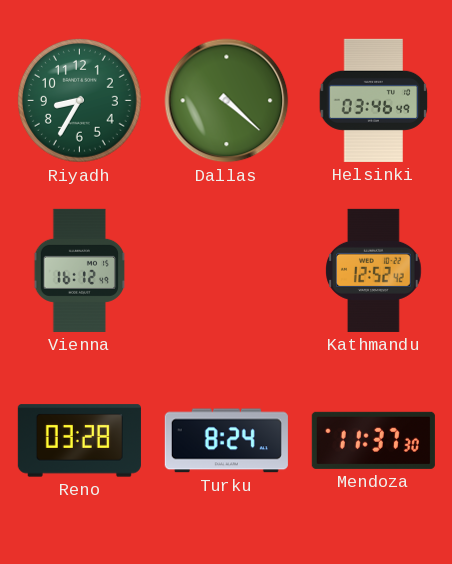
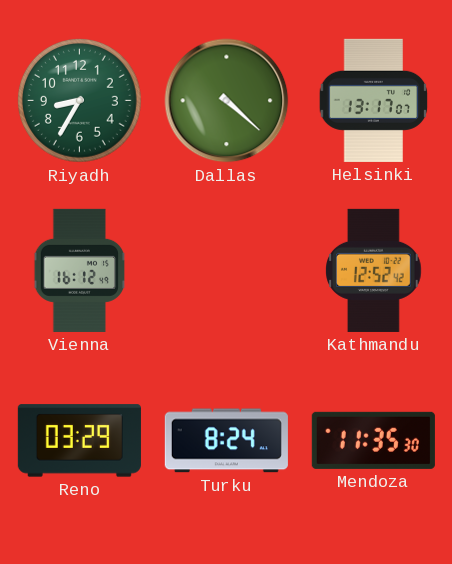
Helsinki: 03:46 -> 13:17 (374, 100)
Reno: 03:28 -> 03:29 (79, 441)
Mendoza: 11:37 -> 11:35 (373, 440)
